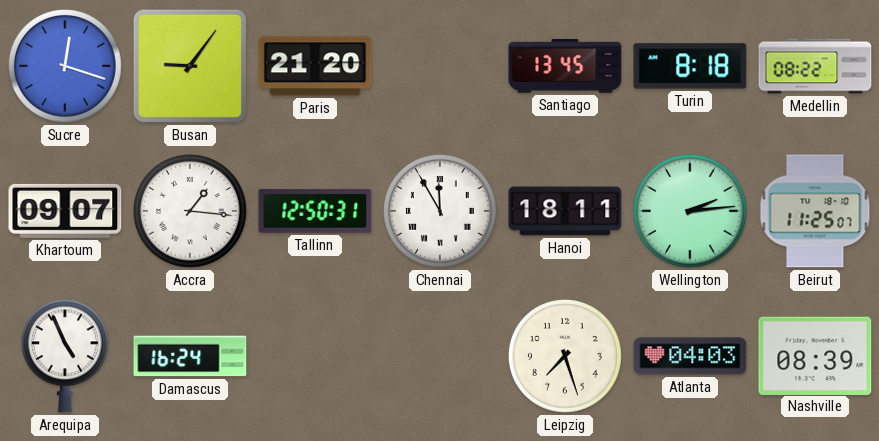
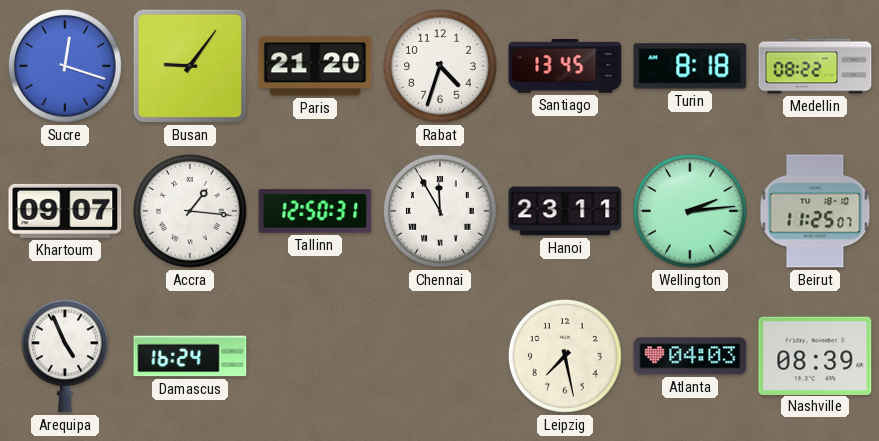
Rabat: none -> 4:33 (441, 67)
Hanoi: 18:11 -> 23:11 (565, 211)
Leipzig: 7:27 -> 7:28 (566, 357)
